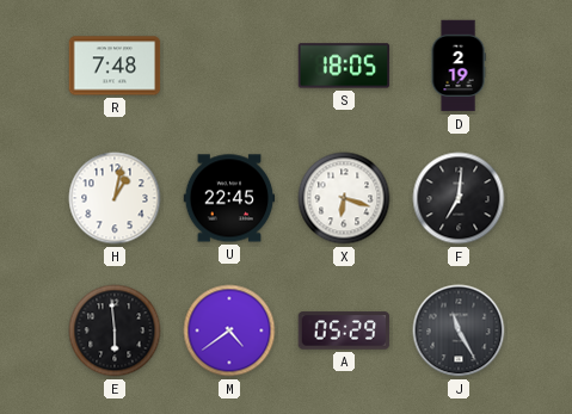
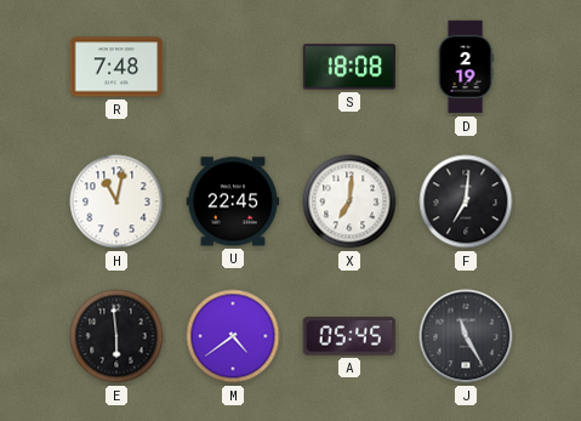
S: 18:05 -> 18:08 (349, 67)
H: 1:02 -> 11:02 (116, 201)
X: 6:18 -> 7:01 (349, 201)
A: 05:29 -> 05:45 (349, 336)
